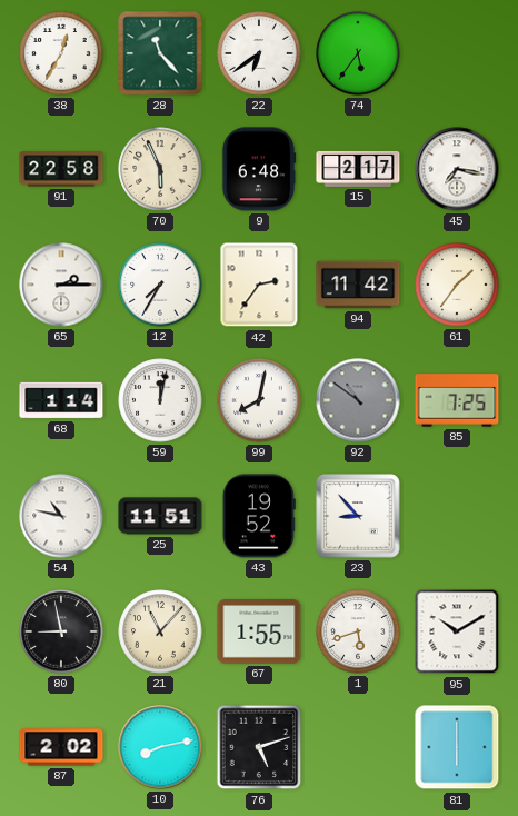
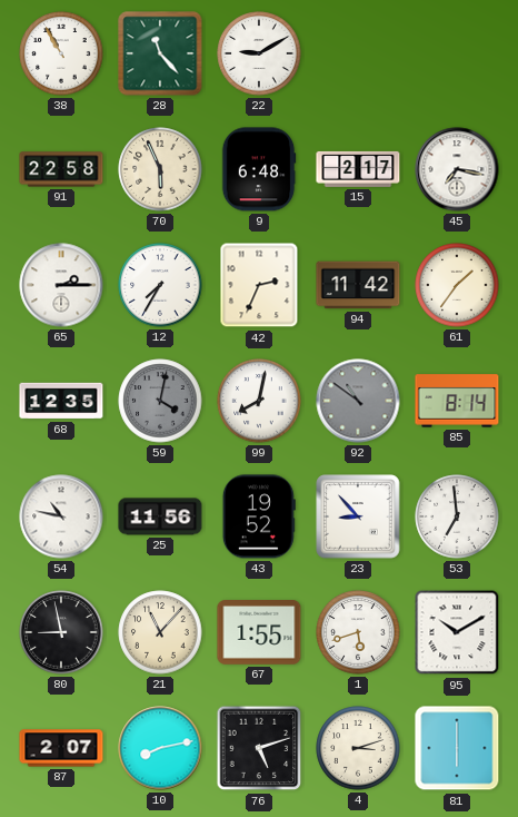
38: 12:35 -> 10:55 (61, 53)
22: 6:39 -> 9:10 (259, 53)
74: 5:36 -> none (358, 53)
42: 2:36 -> 2:34 (259, 285)
68: 1:14 -> 12:35 (61, 401)
59: 12:02 -> 4:02 (160, 401)
59 dial: white -> grey (160, 401)
85: 7:25 -> 8:14 (457, 401)
25: 11:51 -> 11:56 (160, 516)
53: none -> 6:59 (457, 516)
87: 2:02 -> 2:07 (61, 748)
4: none -> 3:12 (358, 748)
